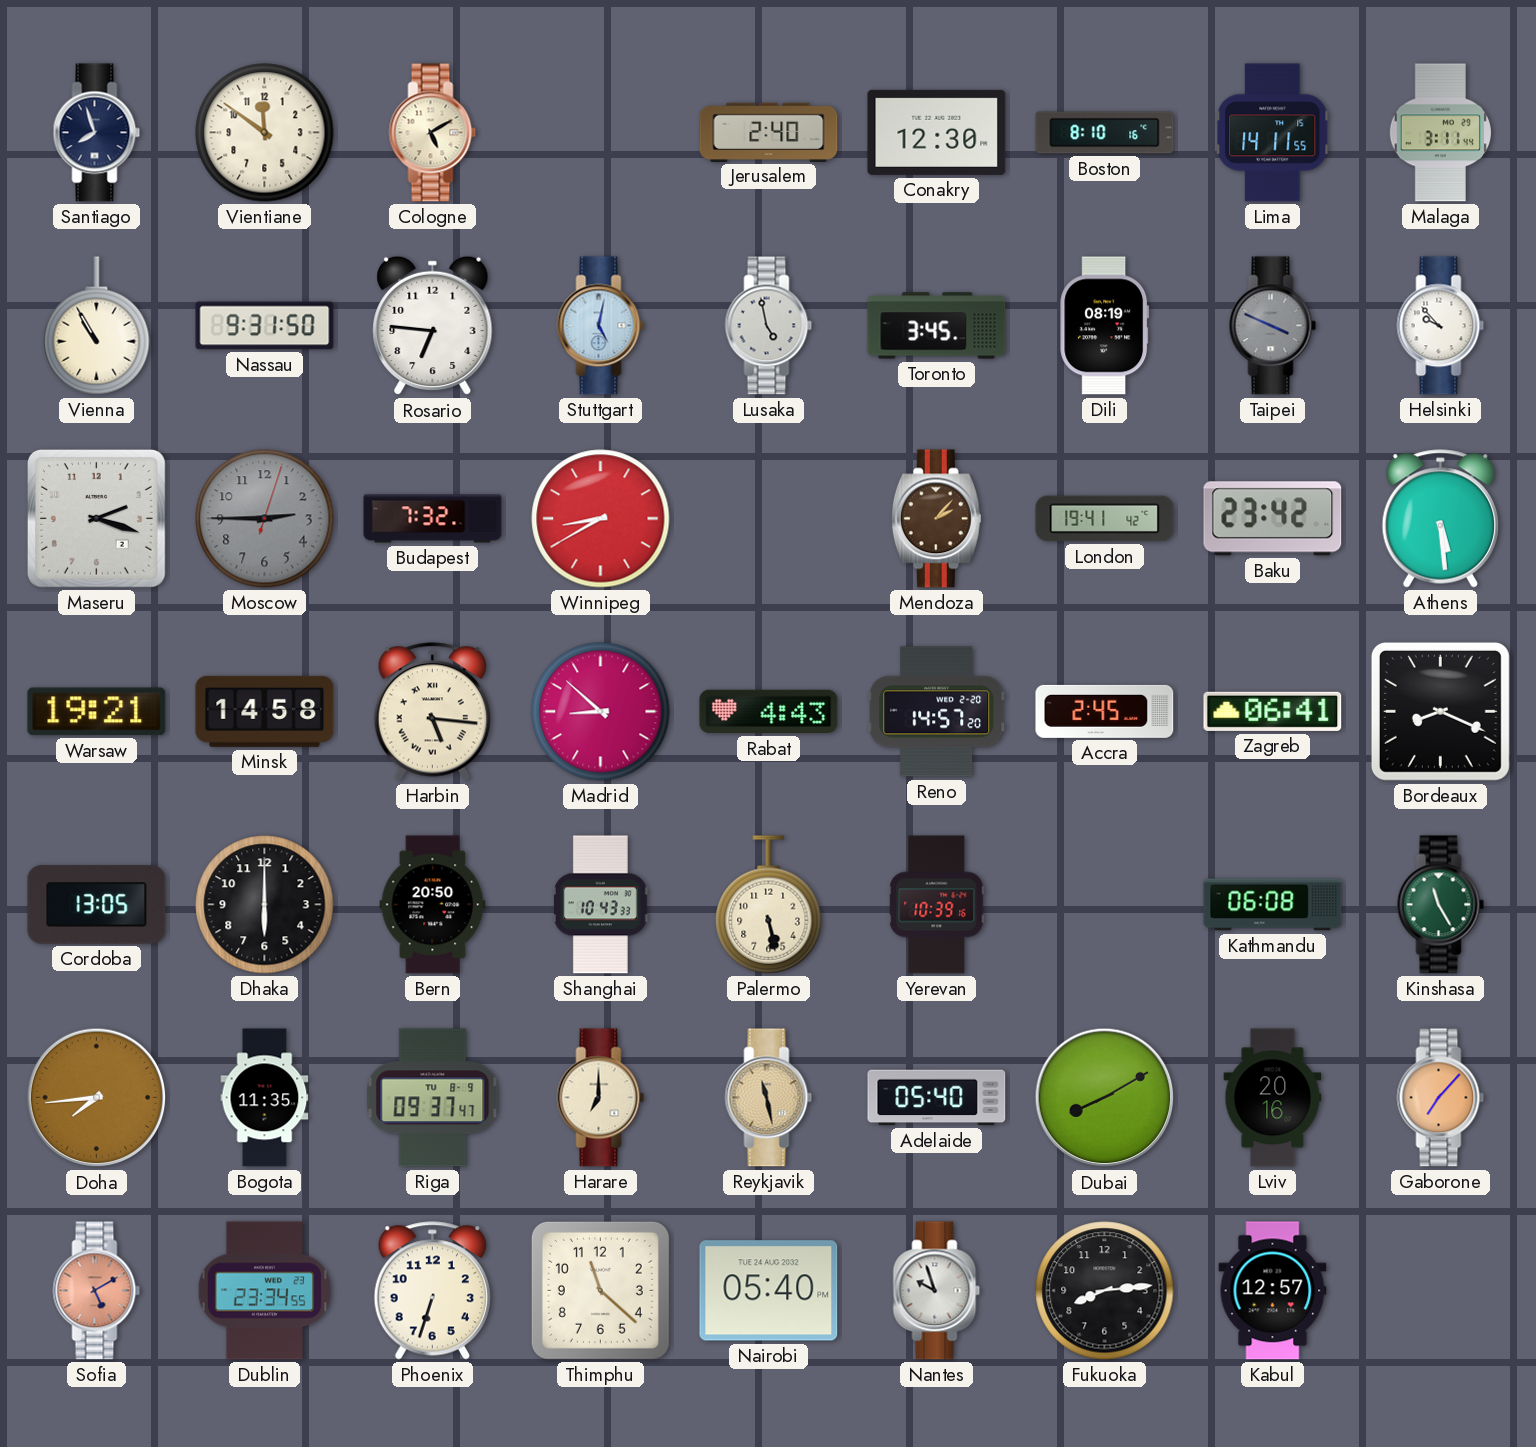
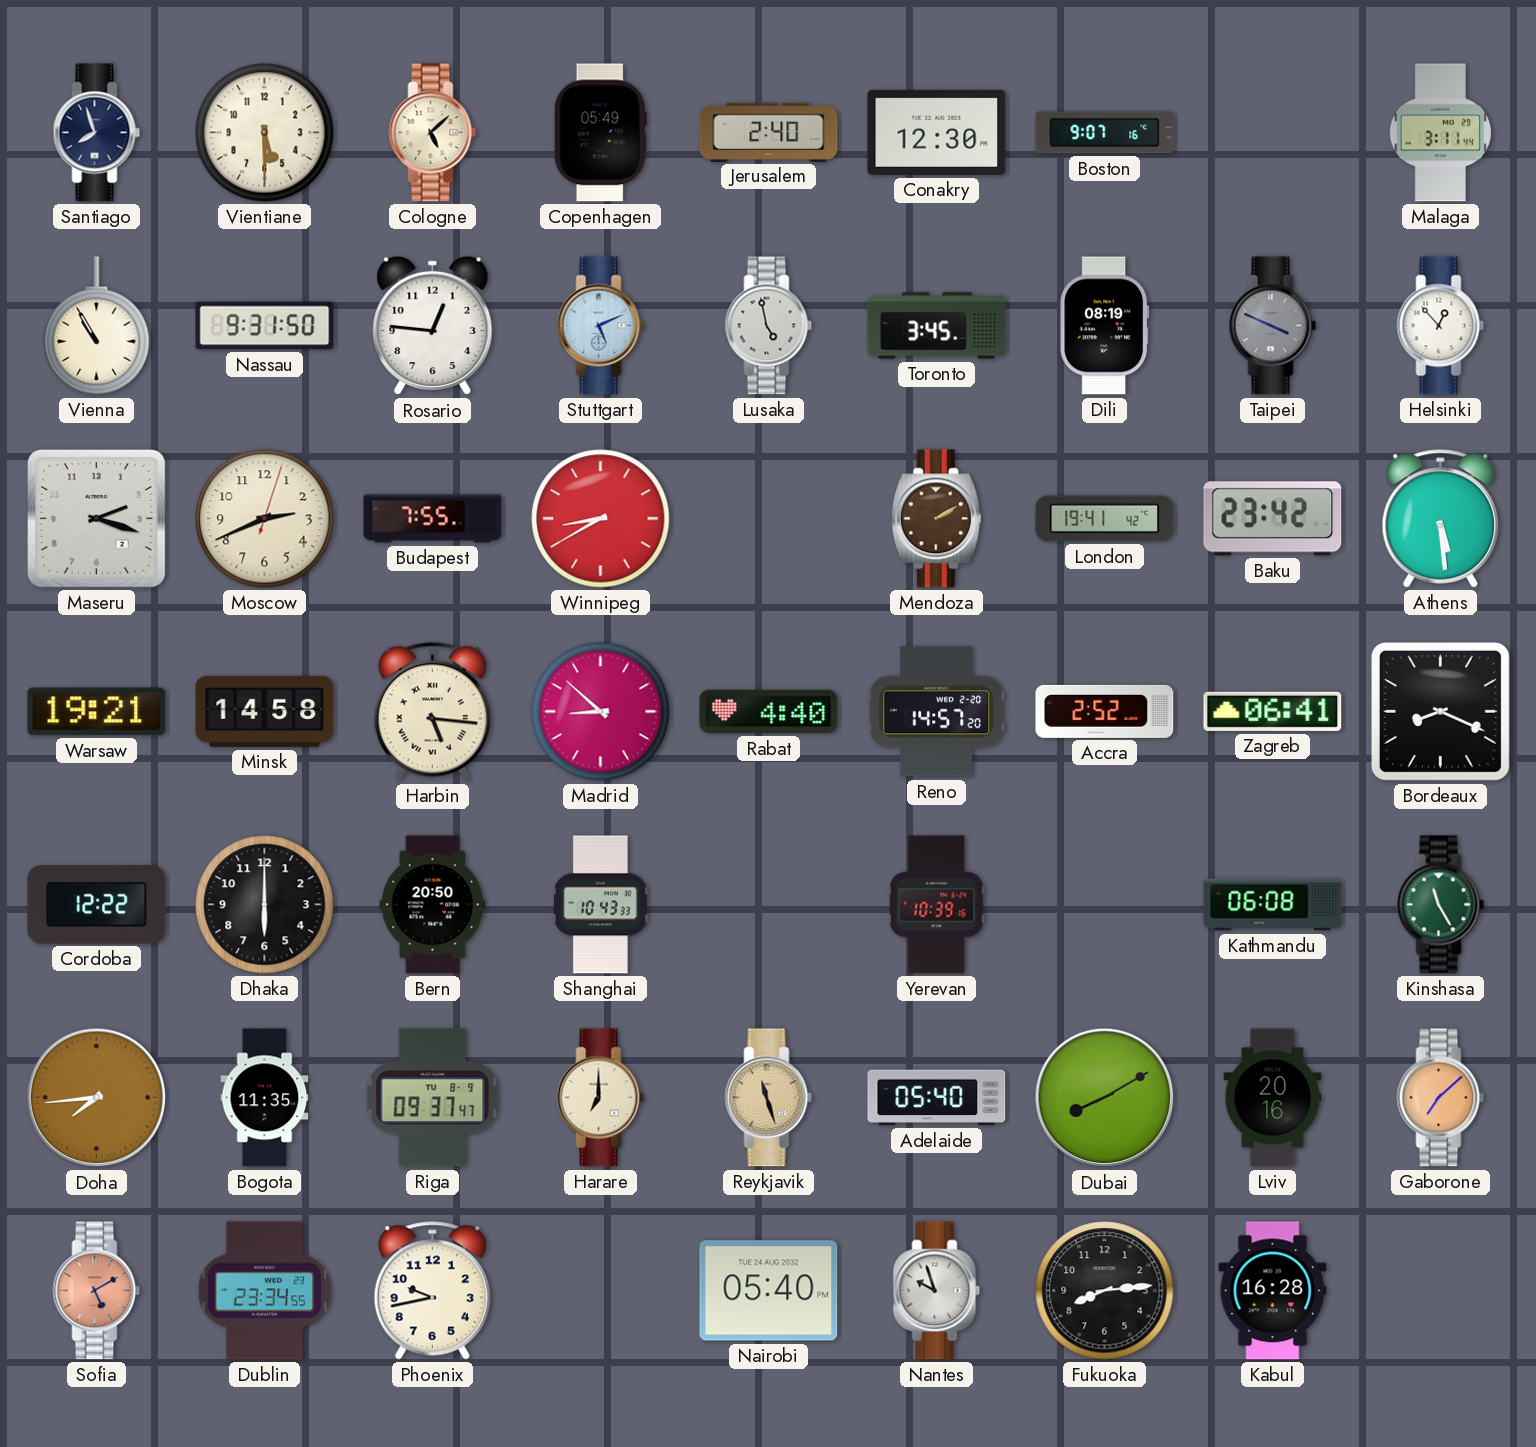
Vientiane: 11:51 -> 5:30 (265, 133)
Cologne: 5:10 -> 5:08 (433, 133)
Copenhagen: none -> 05:49 (600, 133)
Boston: 8:10 -> 9:07 (1105, 133)
Lima: 14:11 -> none (1273, 133)
Rosario: 6:46 -> 12:46 (433, 326)
Stuttgart: 5:02 -> 5:11 (601, 326)
Helsinki: 9:53 -> 12:53 (1441, 326)
Moscow: 2:45 -> 2:41 (265, 519)
Moscow dial: grey -> cream (265, 519)
Budapest: 7:32 -> 7:55 (433, 519)
Mendoza: 2:07 -> 2:10 (936, 519)
Rabat: 4:43 -> 4:40 (769, 712)
Accra: 2:45 -> 2:52 (1105, 711)
Cordoba: 13:05 -> 12:22 (97, 905)
Palermo: 5:28 -> none (769, 905)
Reykjavik: 11:28 -> 11:27 (769, 1098)
Gaborone: 7:07 -> 7:08 (1441, 1098)
Phoenix: 6:33 -> 9:43 (432, 1291)
Thimphu: 11:22 -> none (600, 1290)
Kabul: 12:57 -> 16:28 (1273, 1291)
